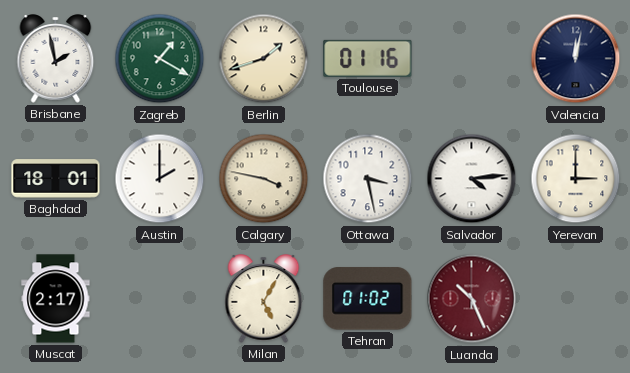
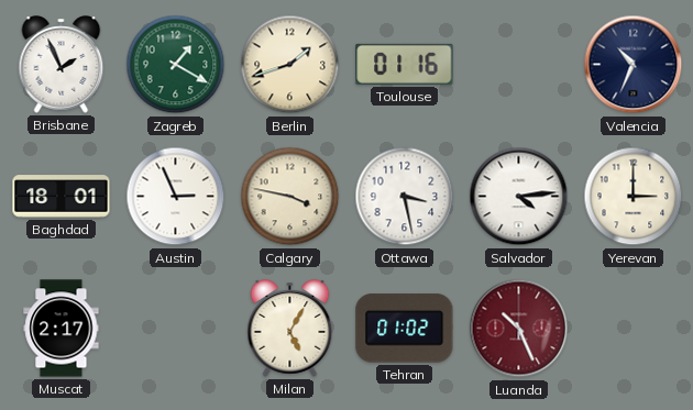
Brisbane: 1:58 -> 1:56 (62, 65)
Valencia: 12:02 -> 10:34 (634, 65)
Austin: 2:00 -> 2:56 (176, 197)
